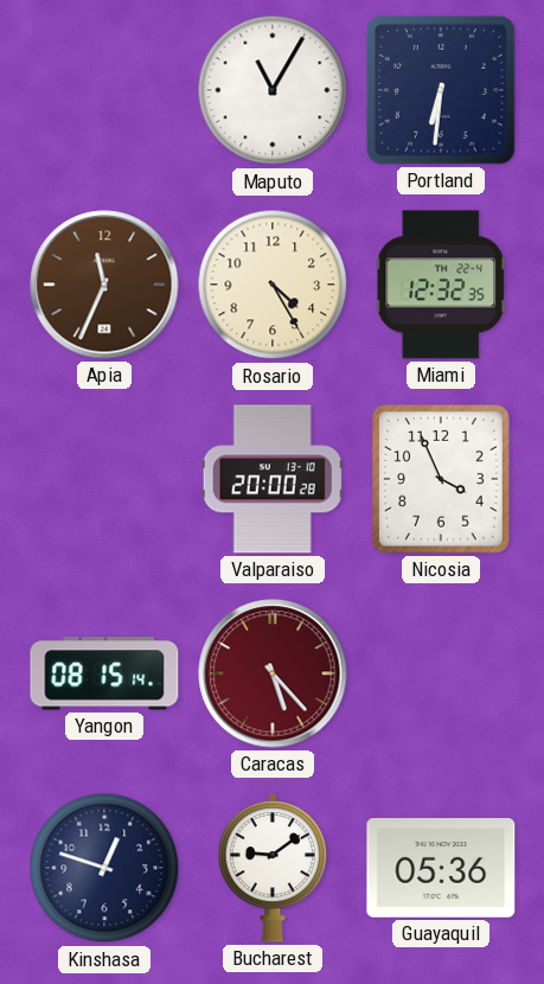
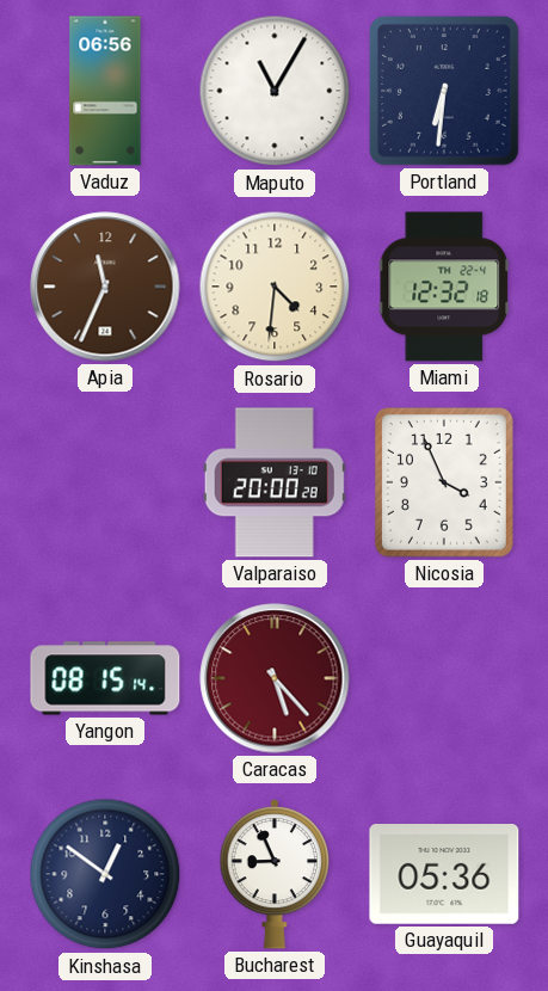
Vaduz: none -> 06:56 (105, 91)
Rosario: 4:25 -> 4:31 (275, 287)
Miami: 12:32:35 -> 12:32:18 (444, 287)
Kinshasa: 12:48 -> 12:51 (105, 874)
Bucharest: 9:09 -> 8:56 (273, 874)
